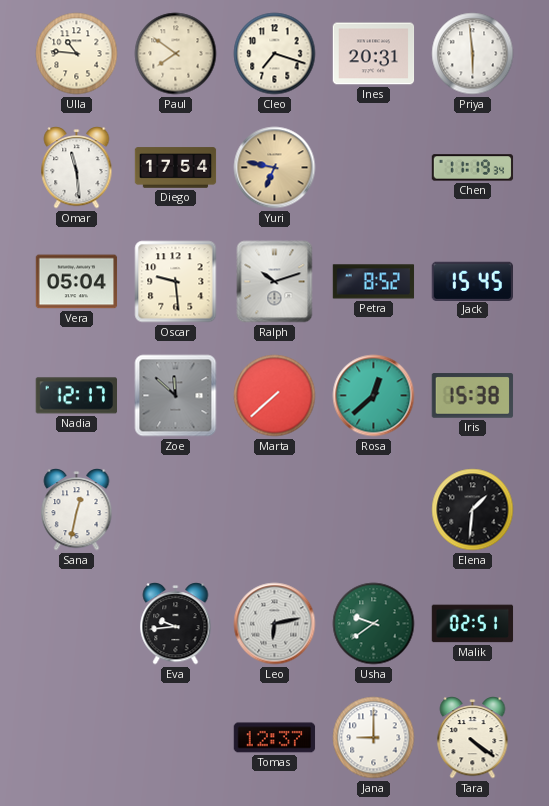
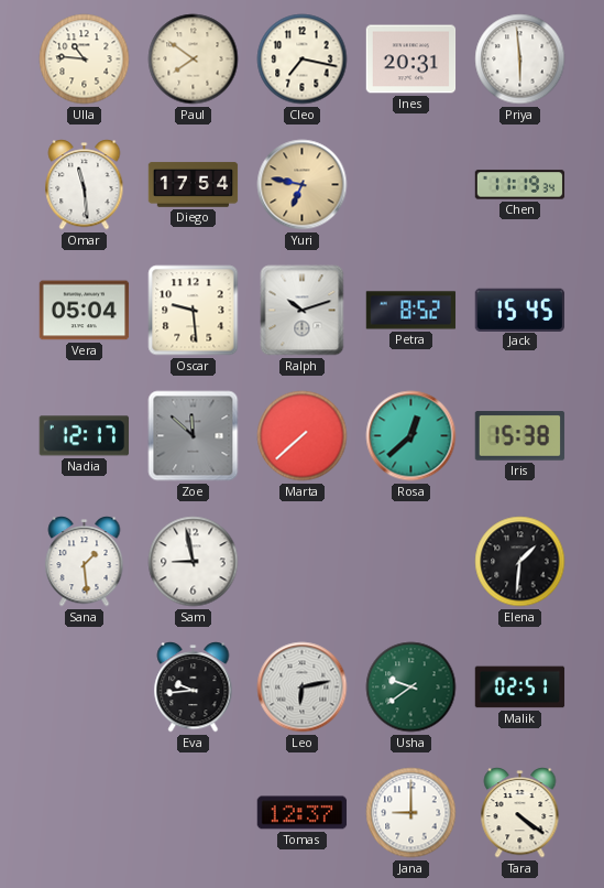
Cleo: 7:18 -> 7:17 (303, 59)
Sana: 12:32 -> 1:29 (85, 562)
Sam: none -> 8:58 (194, 562)
